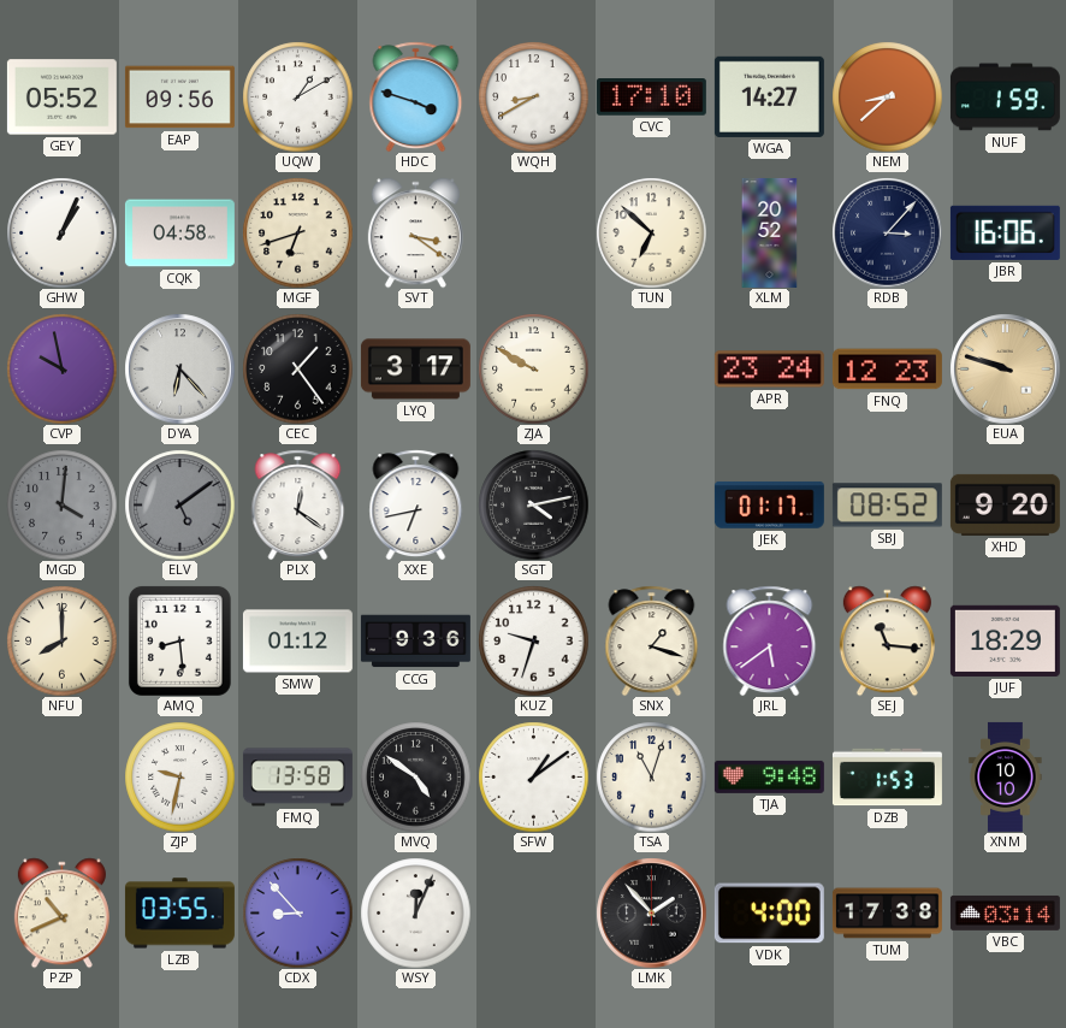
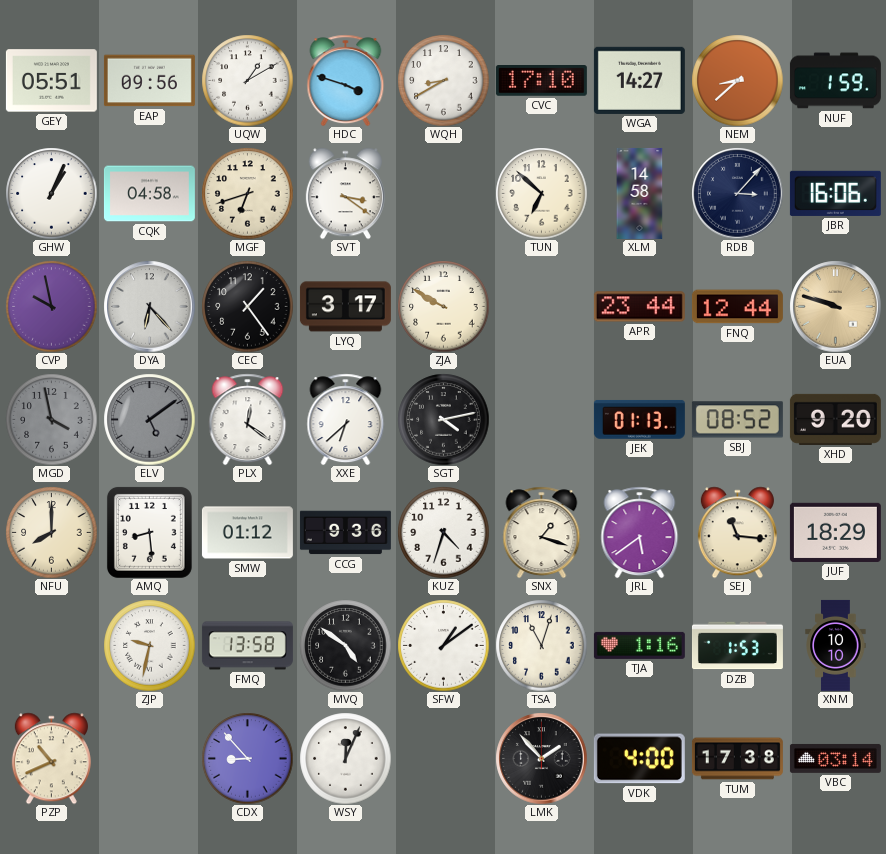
GEY: 05:52 -> 05:51 (51, 81)
XLM: 20:52 -> 14:58 (640, 193)
APR: 23:24 -> 23:44 (639, 307)
FNQ: 12:23 -> 12:44 (737, 307)
MGD: 4:01 -> 3:58 (51, 419)
XXE: 6:43 -> 6:38 (346, 419)
JEK: 01:17 -> 01:13 (639, 420)
KUZ: 9:33 -> 4:33 (443, 532)
TJA: 9:48 -> 1:16 (639, 645)
LZB: 03:55 -> none (179, 914)
